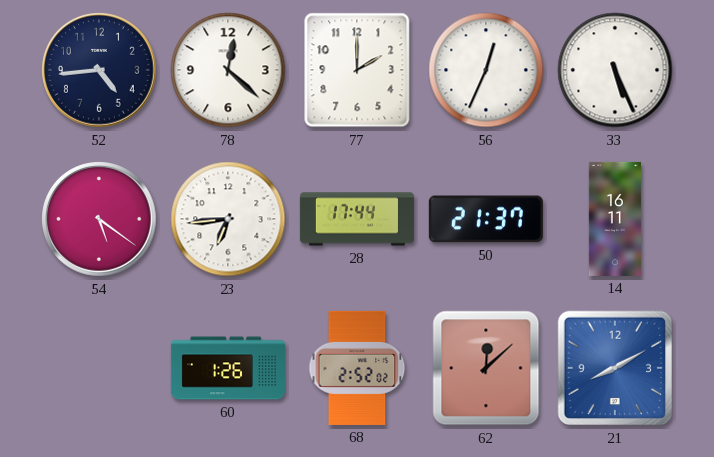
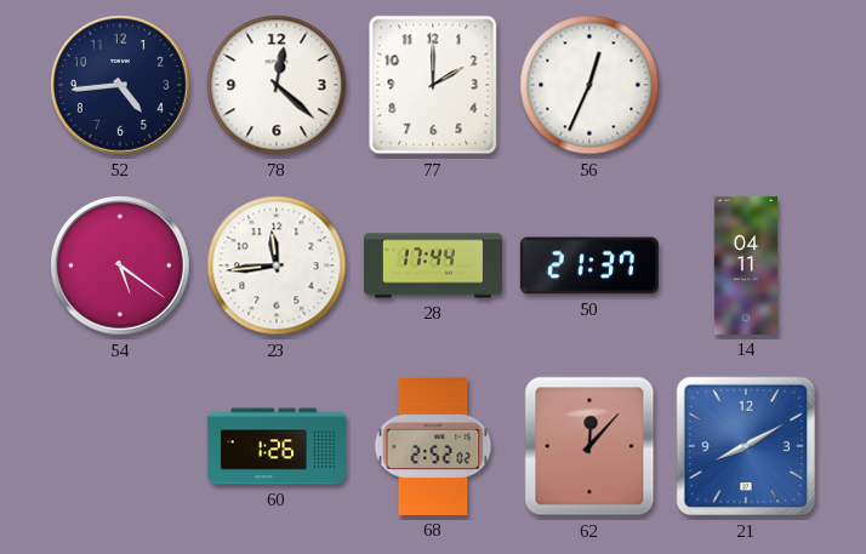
33: 5:26 -> none (615, 70)
23: 6:44 -> 11:44 (277, 265)
14: 16:11 -> 04:11 (745, 265)
62: 12:08 -> 12:07 (589, 446)
